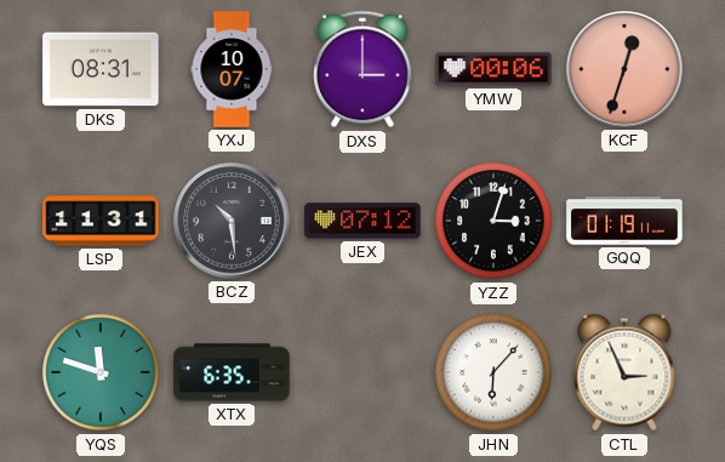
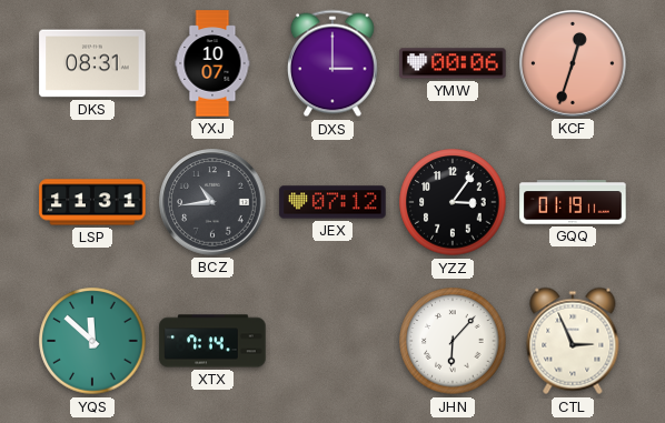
BCZ: 10:29 -> 10:44 (212, 202)
YZZ: 3:03 -> 3:06 (453, 202)
YQS: 11:48 -> 11:52 (92, 341)
XTX: 6:35 -> 7:14 (212, 341)
